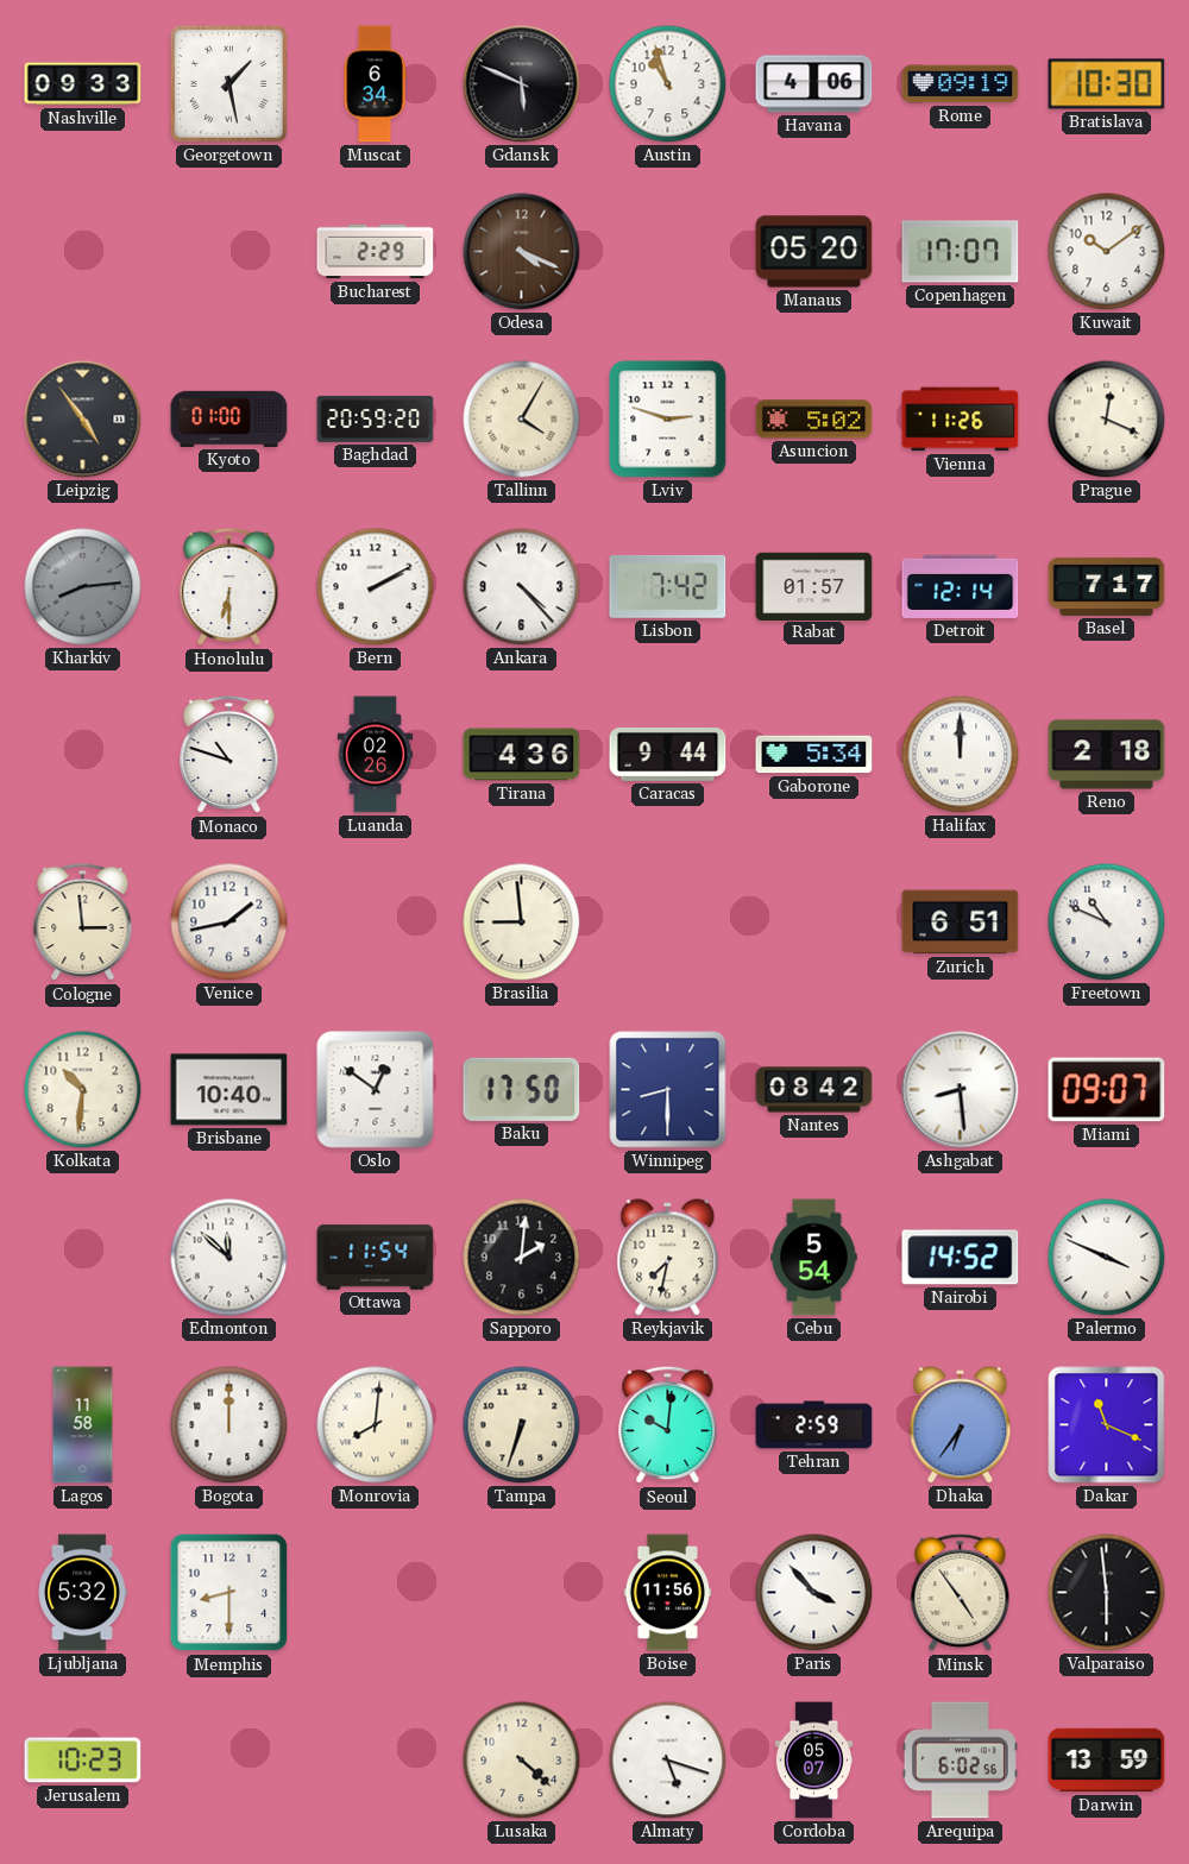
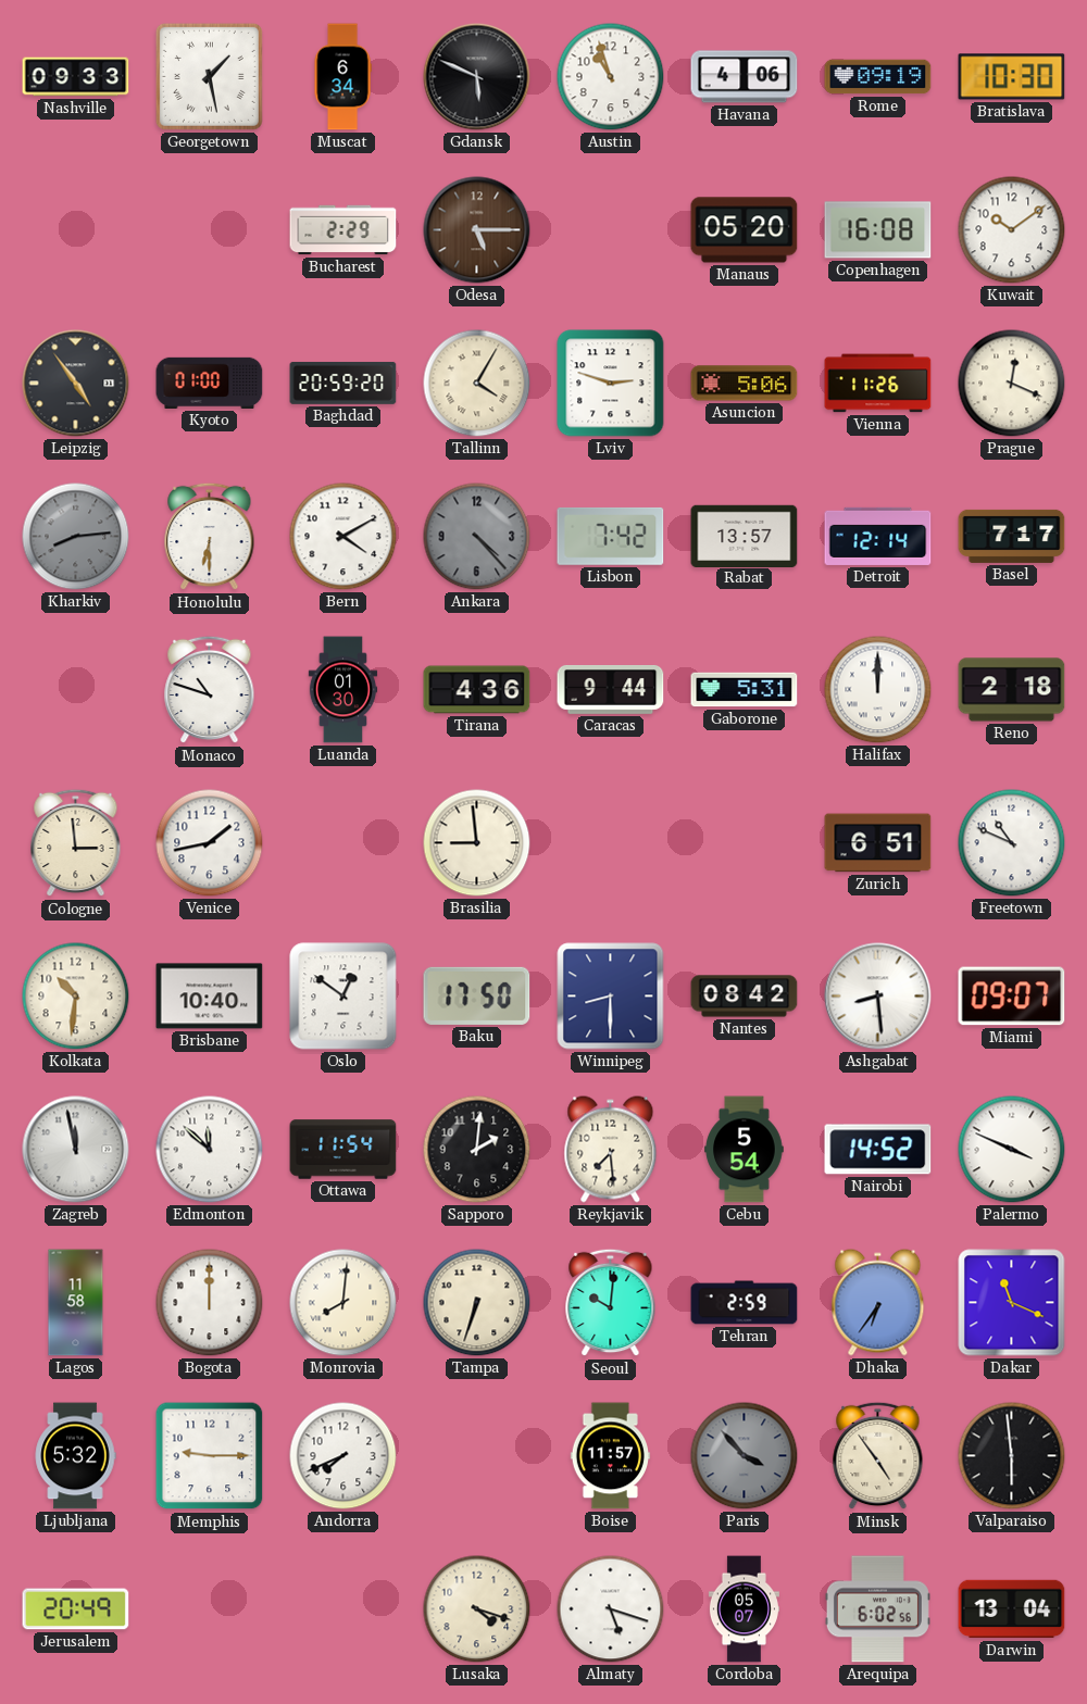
Odesa: 4:19 -> 5:15 (477, 230)
Copenhagen: 17:07 -> 16:08 (878, 230)
Asuncion: 5:02 -> 5:06 (745, 384)
Bern: 2:10 -> 4:10 (343, 537)
Ankara dial: white -> grey (477, 537)
Rabat: 01:57 -> 13:57 (745, 536)
Luanda: 02:26 -> 01:30 (343, 690)
Gaborone: 5:34 -> 5:31 (745, 690)
Zagreb: none -> 11:58 (76, 1150)
Reykjavik: 7:32 -> 7:29 (611, 1150)
Memphis: 8:30 -> 9:15 (210, 1456)
Andorra: none -> 7:41 (343, 1456)
Boise: 11:56 -> 11:57 (611, 1456)
Paris dial: white -> grey (745, 1456)
Jerusalem: 10:23 -> 20:49 (76, 1609)
Lusaka: 4:22 -> 4:18 (477, 1609)
Darwin: 13:59 -> 13:04 (1012, 1609)
